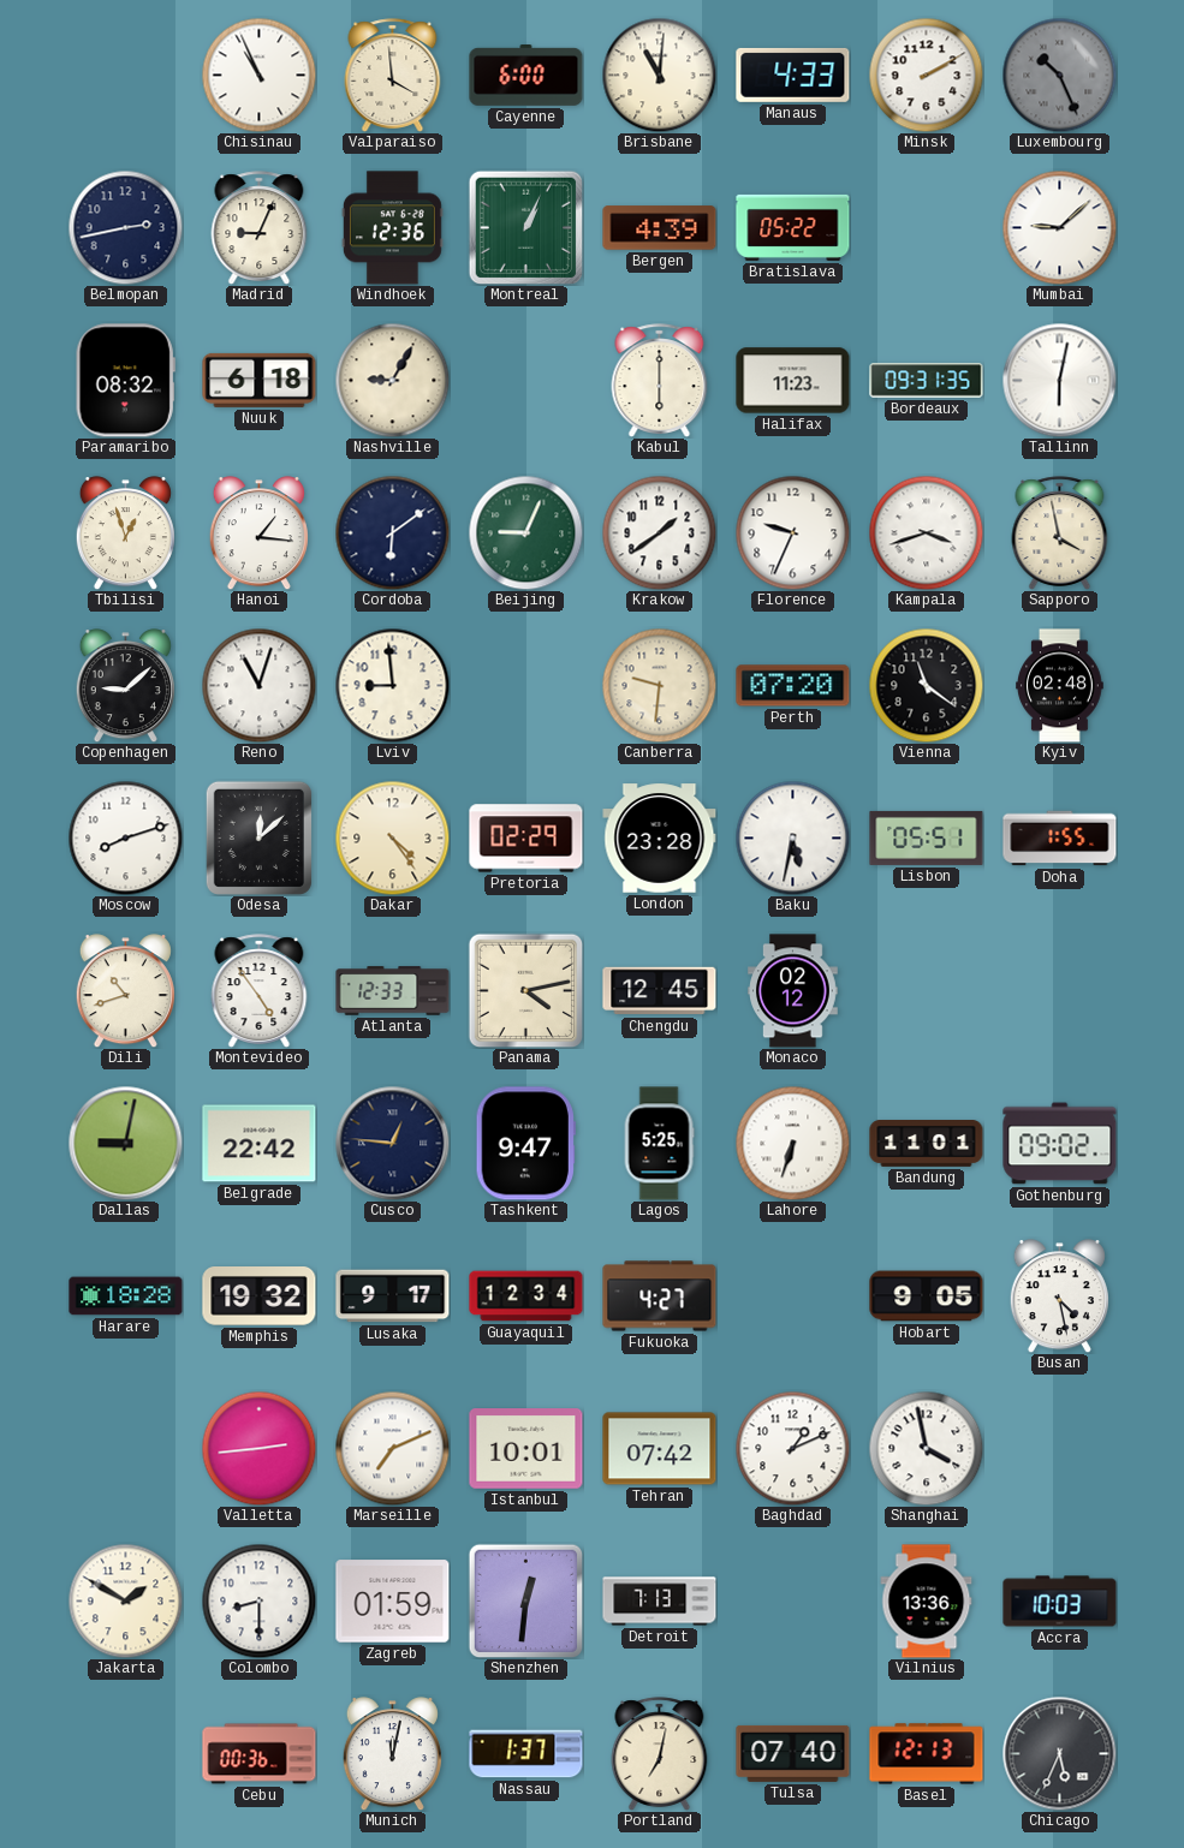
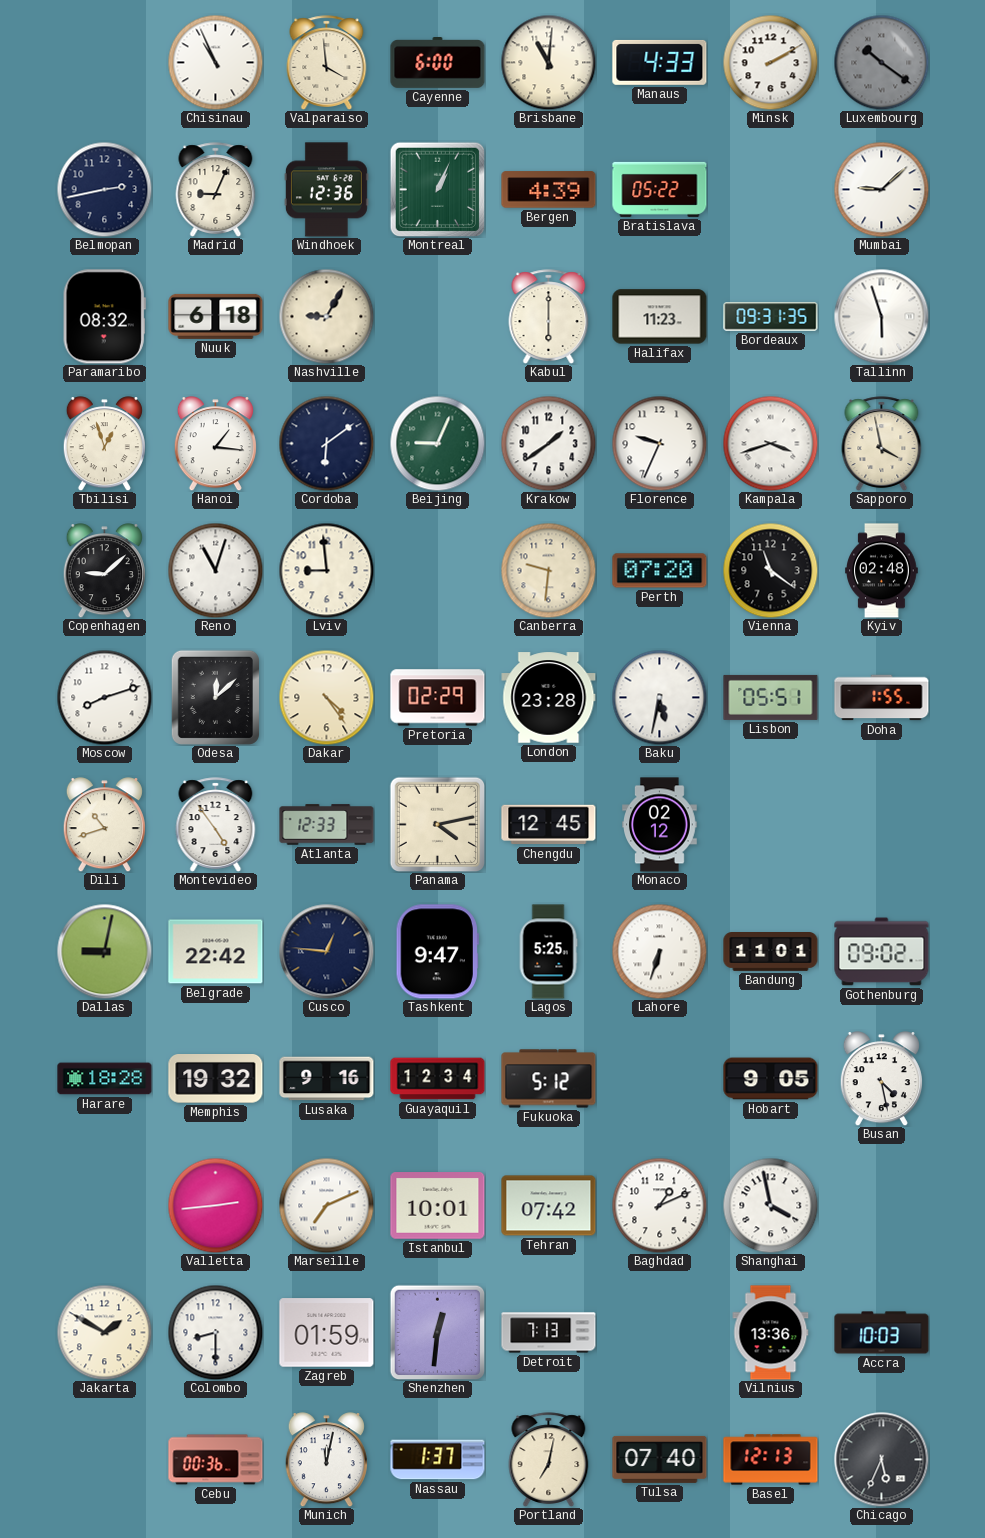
Luxembourg: 10:26 -> 10:21 (881, 62)
Tallinn: 6:02 -> 5:57 (881, 316)
Lusaka: 9:17 -> 9:16 (327, 1079)
Fukuoka: 4:27 -> 5:12 (549, 1079)
